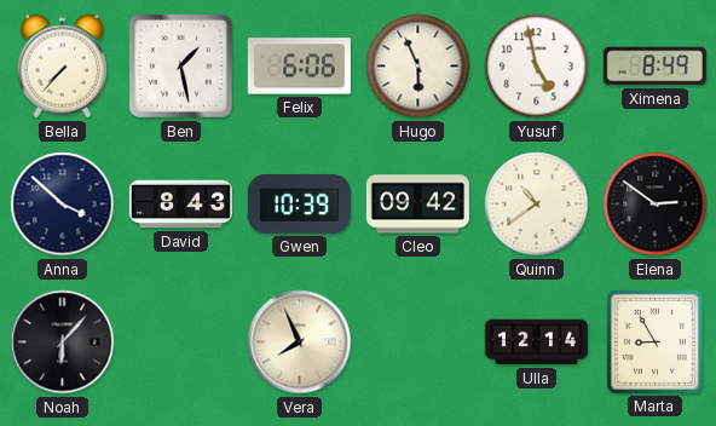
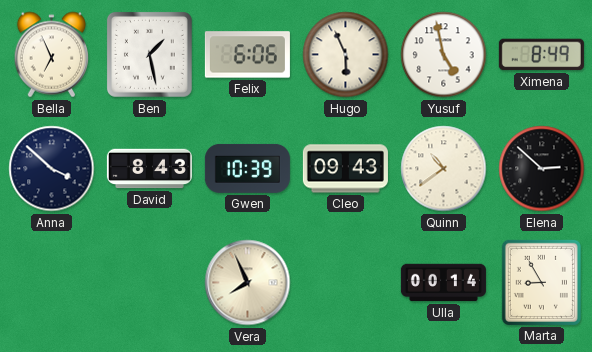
Bella: 7:37 -> 6:56 (52, 55)
Cleo: 09:42 -> 09:43 (345, 169)
Elena: 2:51 -> 2:52 (542, 169)
Noah: 6:07 -> none (63, 342)
Ulla: 12:14 -> 00:14 (443, 283)
